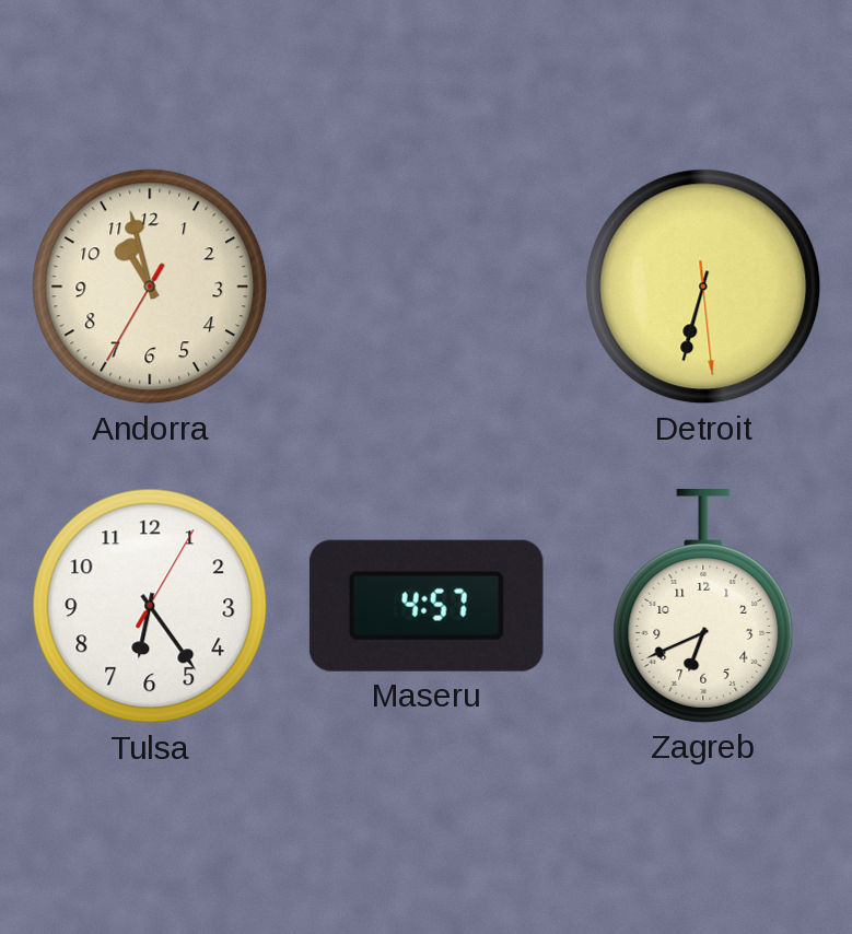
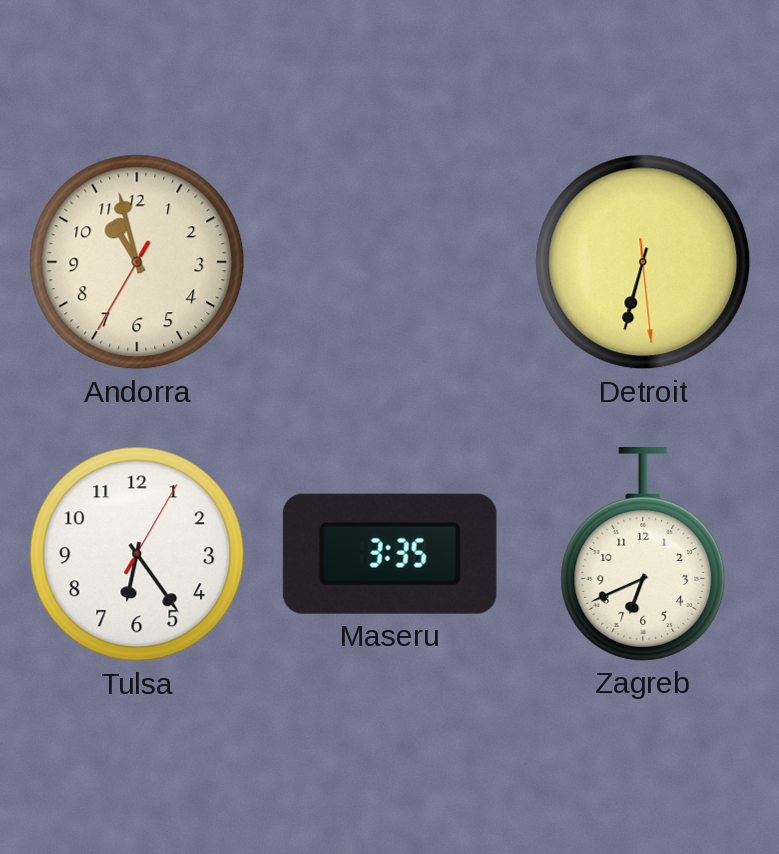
Maseru: 4:57 -> 3:35 (390, 554)
